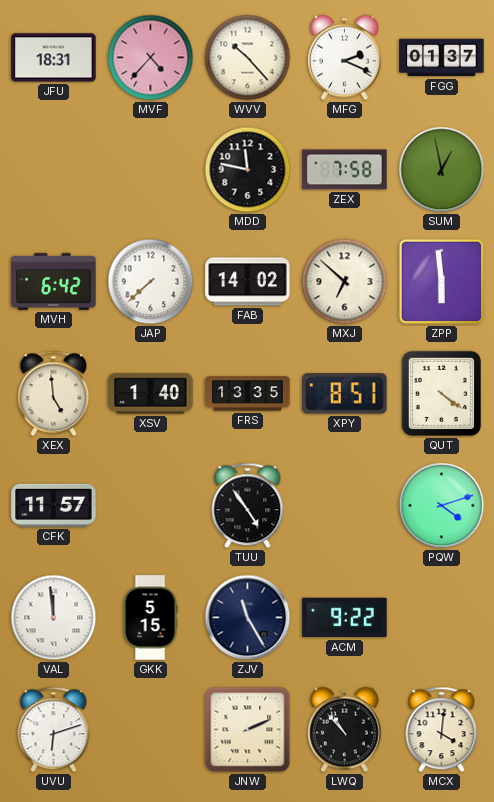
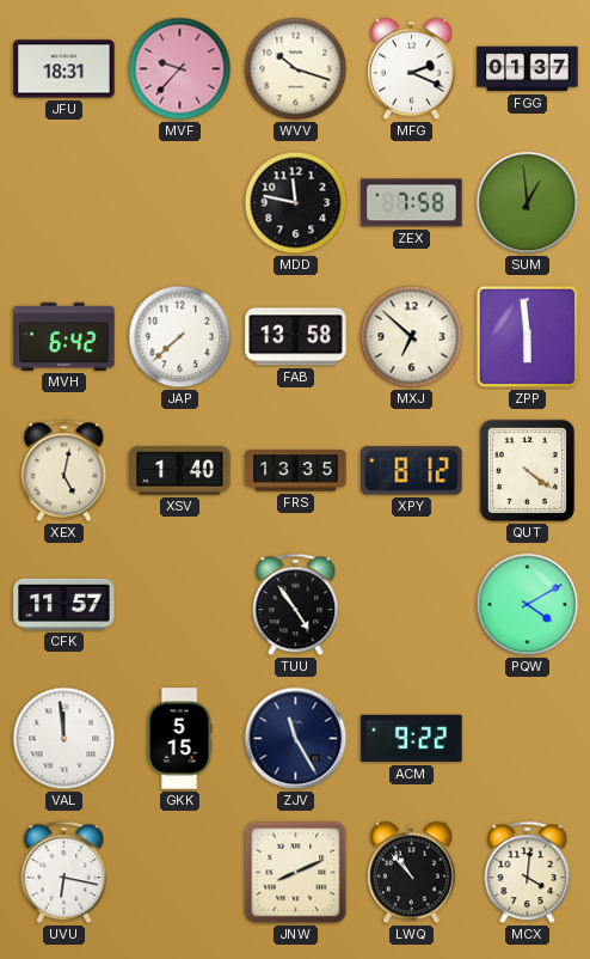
MVF: 4:37 -> 9:37 (180, 69)
WVV: 10:23 -> 10:18 (296, 69)
SUM: 12:58 -> 12:59 (528, 203)
FAB: 14:02 -> 13:58 (296, 337)
XEX: 4:59 -> 5:02 (64, 471)
XPY: 8:51 -> 8:12 (412, 471)
PQW: 4:12 -> 4:10 (528, 605)
UVU: 6:12 -> 6:17 (64, 873)
JNW: 2:11 -> 8:11 (296, 873)
